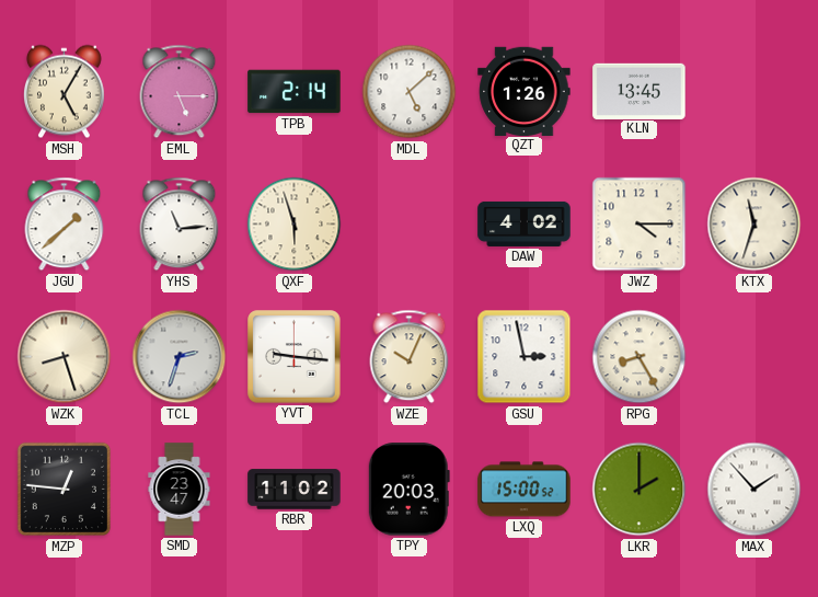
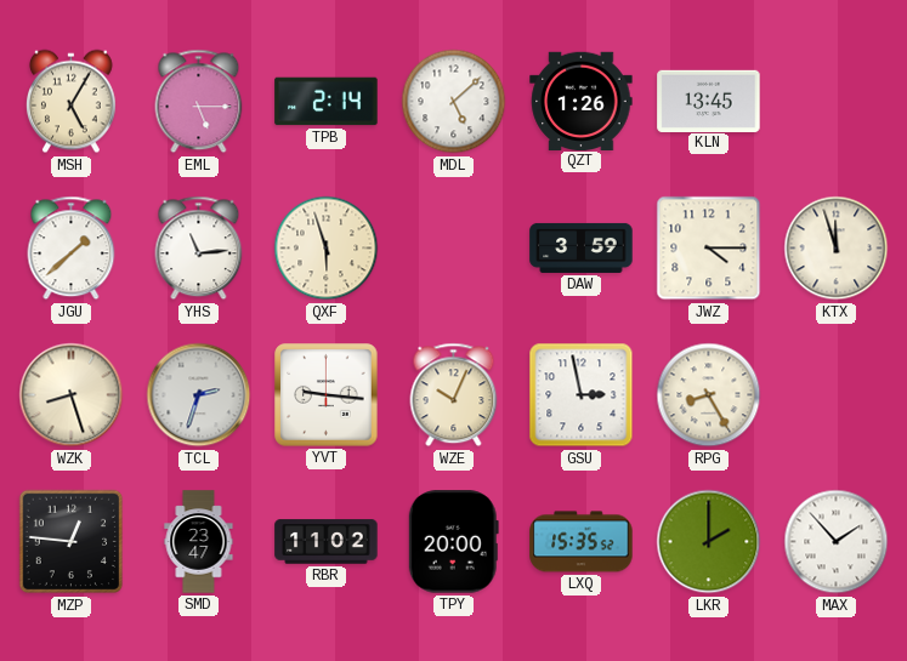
DAW: 4:02 -> 3:59 (582, 247)
KTX: 11:33 -> 11:57 (837, 249)
TPY: 20:03 -> 20:00 (453, 542)
LXQ: 15:00 -> 15:35 (582, 542)
